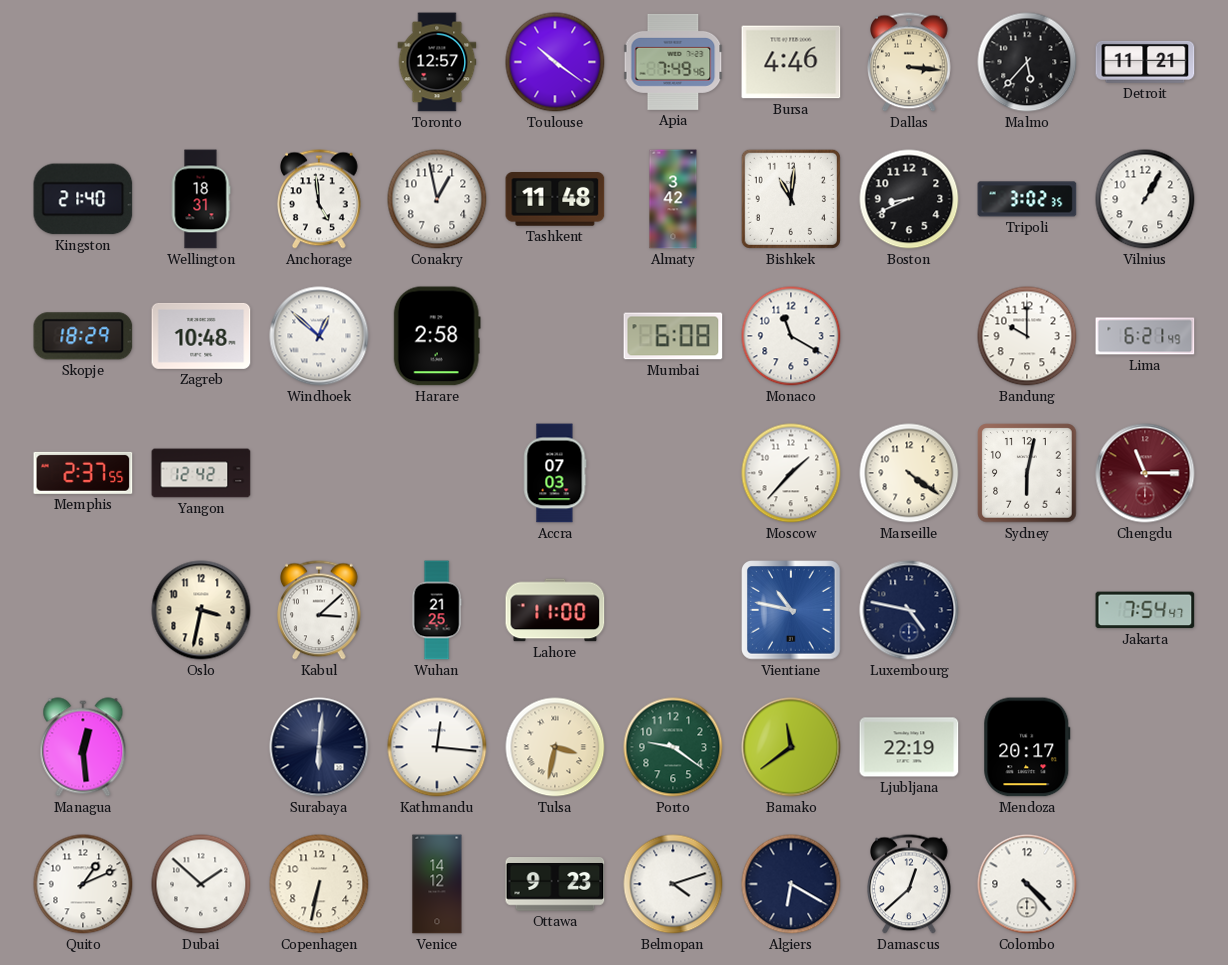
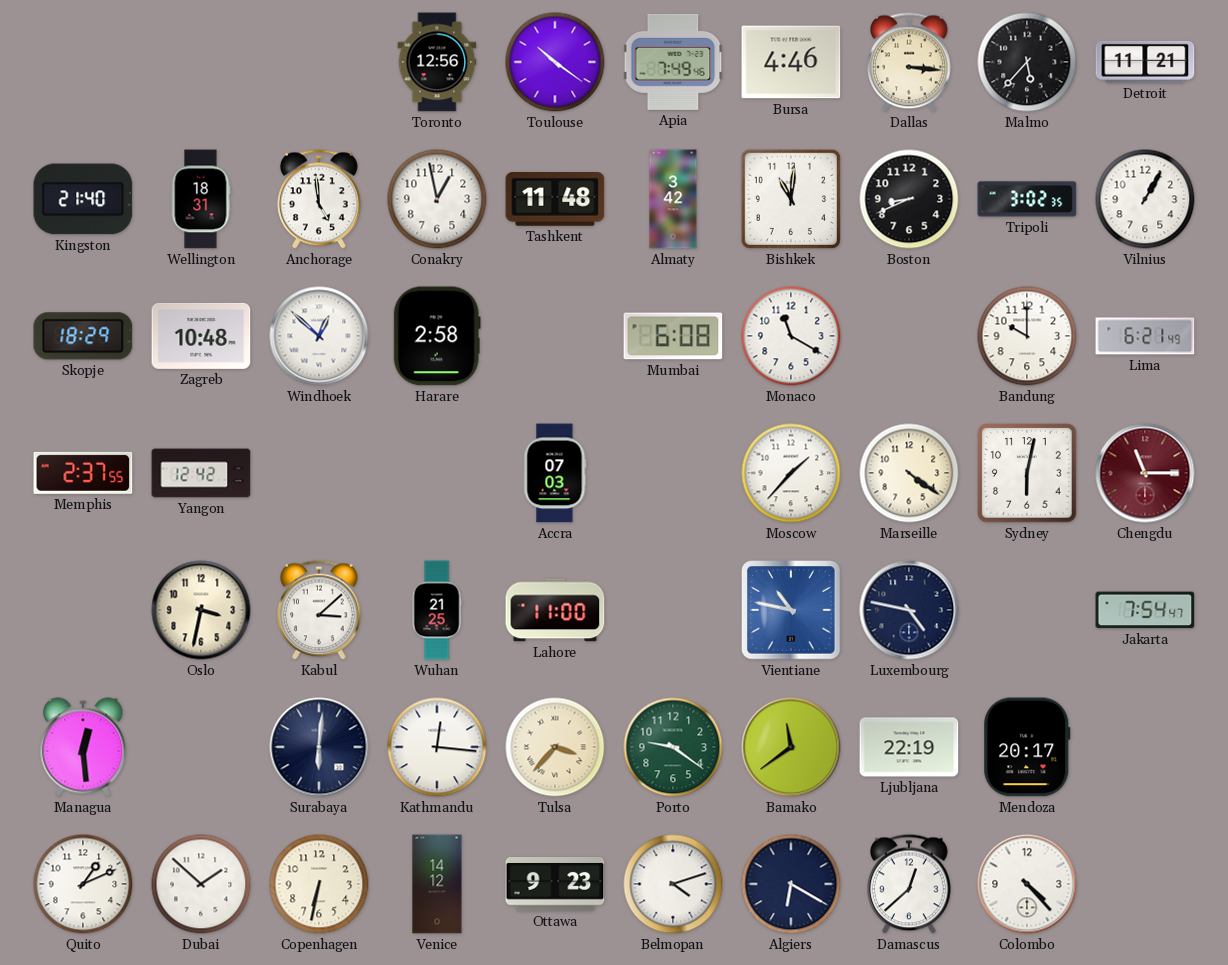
Toronto: 12:57 -> 12:56 (437, 62)
Tulsa: 3:32 -> 3:37 (555, 747)
